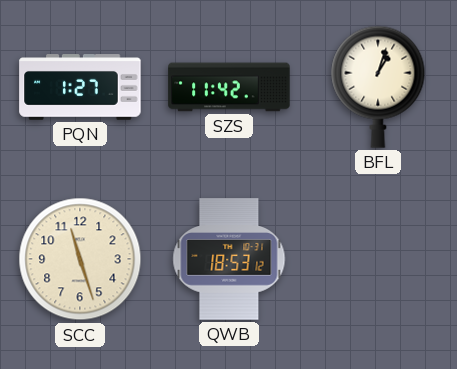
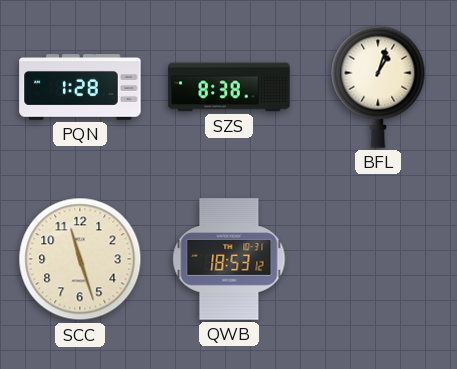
PQN: 1:27 -> 1:28 (80, 87)
SZS: 11:42 -> 8:38 (229, 87)
